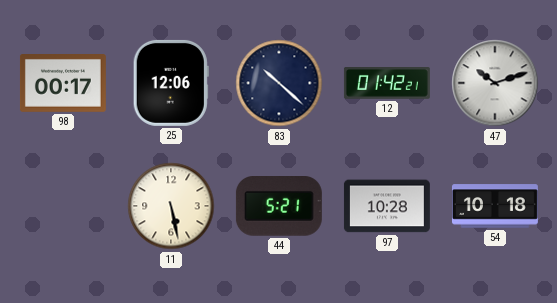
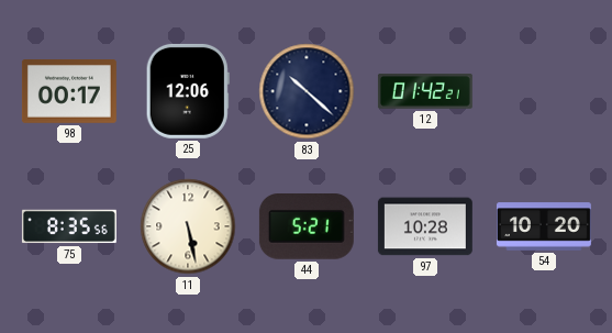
47: 10:12 -> none (495, 83)
75: none -> 8:35 (69, 226)
54: 10:18 -> 10:20 (544, 226)
